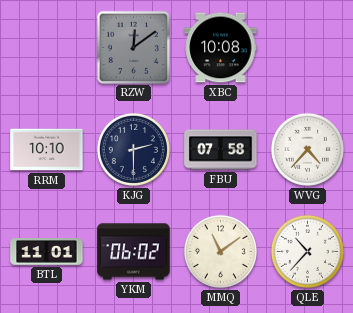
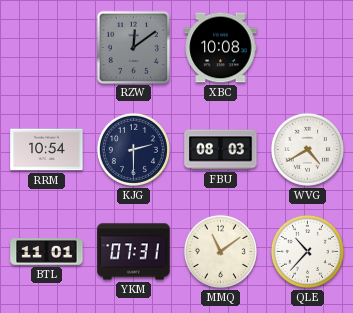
RRM: 10:10 -> 10:54 (47, 150)
FBU: 07:58 -> 08:03 (221, 150)
WVG: 4:37 -> 4:40 (307, 149)
YKM: 06:02 -> 07:31 (134, 252)
